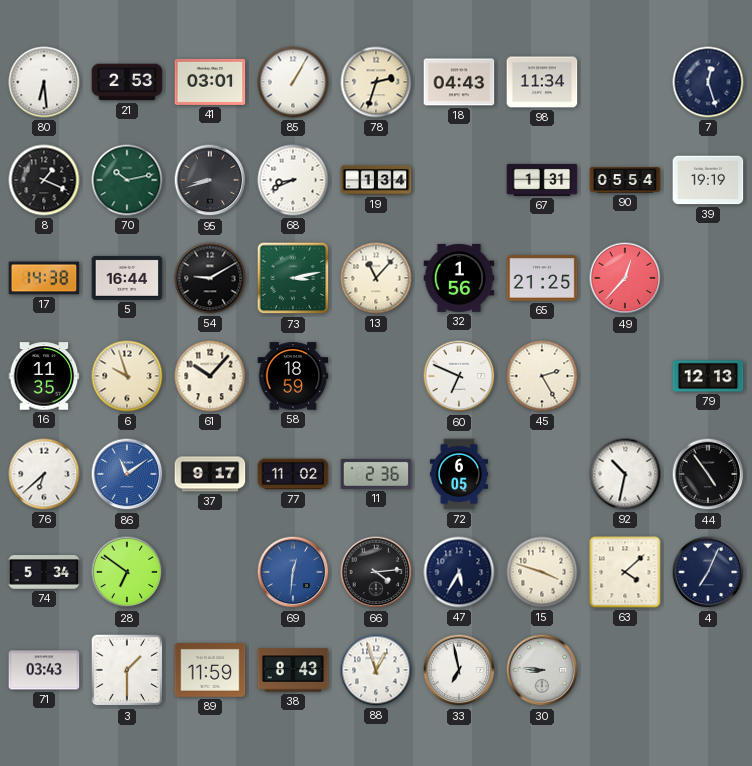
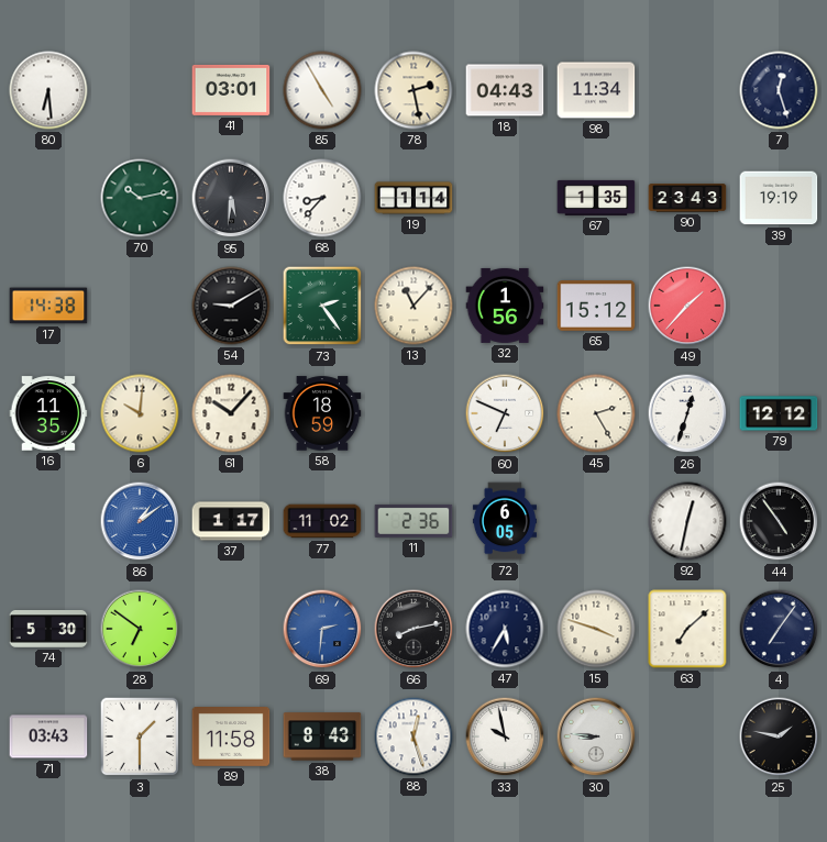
21: 2:53 -> none (127, 82)
85: 1:05 -> 4:55 (322, 90)
78: 2:33 -> 2:28 (413, 90)
8: 1:19 -> none (44, 180)
95: 8:42 -> 5:31 (231, 198)
68: 8:41 -> 8:37 (322, 198)
19: 1:34 -> 1:14 (413, 198)
67: 1:31 -> 1:35 (596, 198)
90: 05:54 -> 23:43 (687, 198)
5: 16:44 -> none (127, 278)
73: 3:13 -> 2:24 (322, 306)
65: 21:25 -> 15:12 (596, 306)
49: 12:37 -> 1:37 (687, 306)
6: 9:57 -> 10:01 (140, 413)
26: none -> 12:33 (687, 413)
79: 12:13 -> 12:12 (779, 413)
76: 6:38 -> none (44, 474)
86: 11:09 -> 1:09 (140, 521)
37: 9:17 -> 1:17 (231, 521)
92: 10:32 -> 12:32 (687, 521)
74: 5:34 -> 5:30 (48, 630)
69: 12:31 -> 2:31 (322, 629)
66: 4:14 -> 8:13 (413, 629)
63: 4:08 -> 7:08 (687, 629)
4: 7:04 -> 7:06 (779, 629)
89: 11:59 -> 11:58 (231, 738)
88: 12:57 -> 12:27 (413, 736)
33: 6:58 -> 9:58 (505, 736)
25: none -> 1:47 (779, 736)
